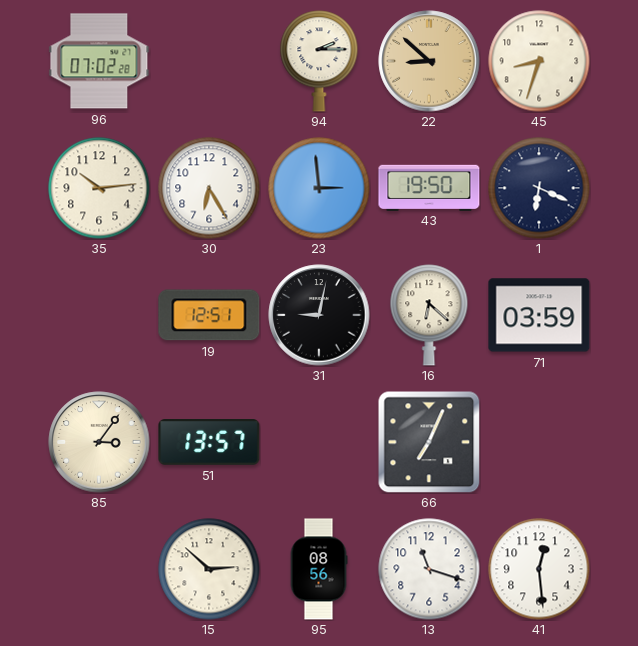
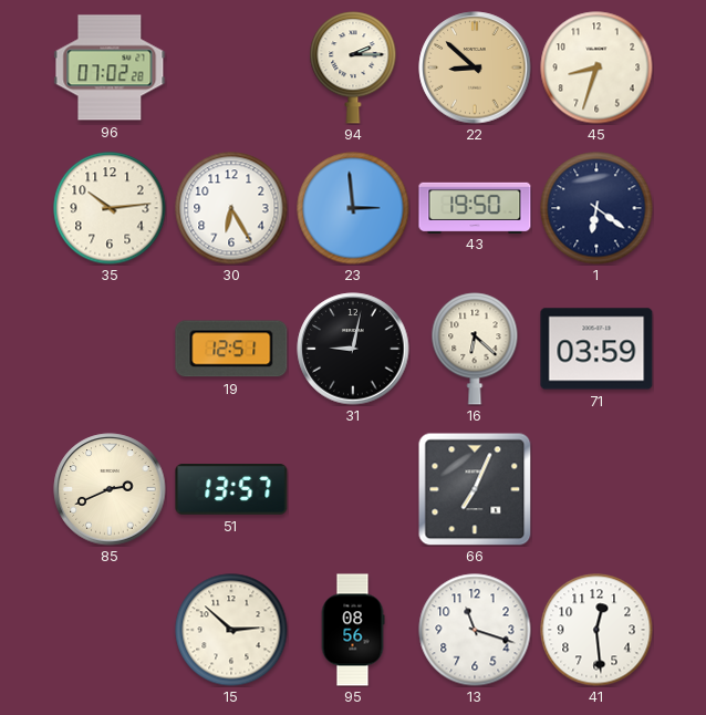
1: 6:19 -> 6:21 (596, 208)
85: 3:06 -> 2:41 (110, 489)
